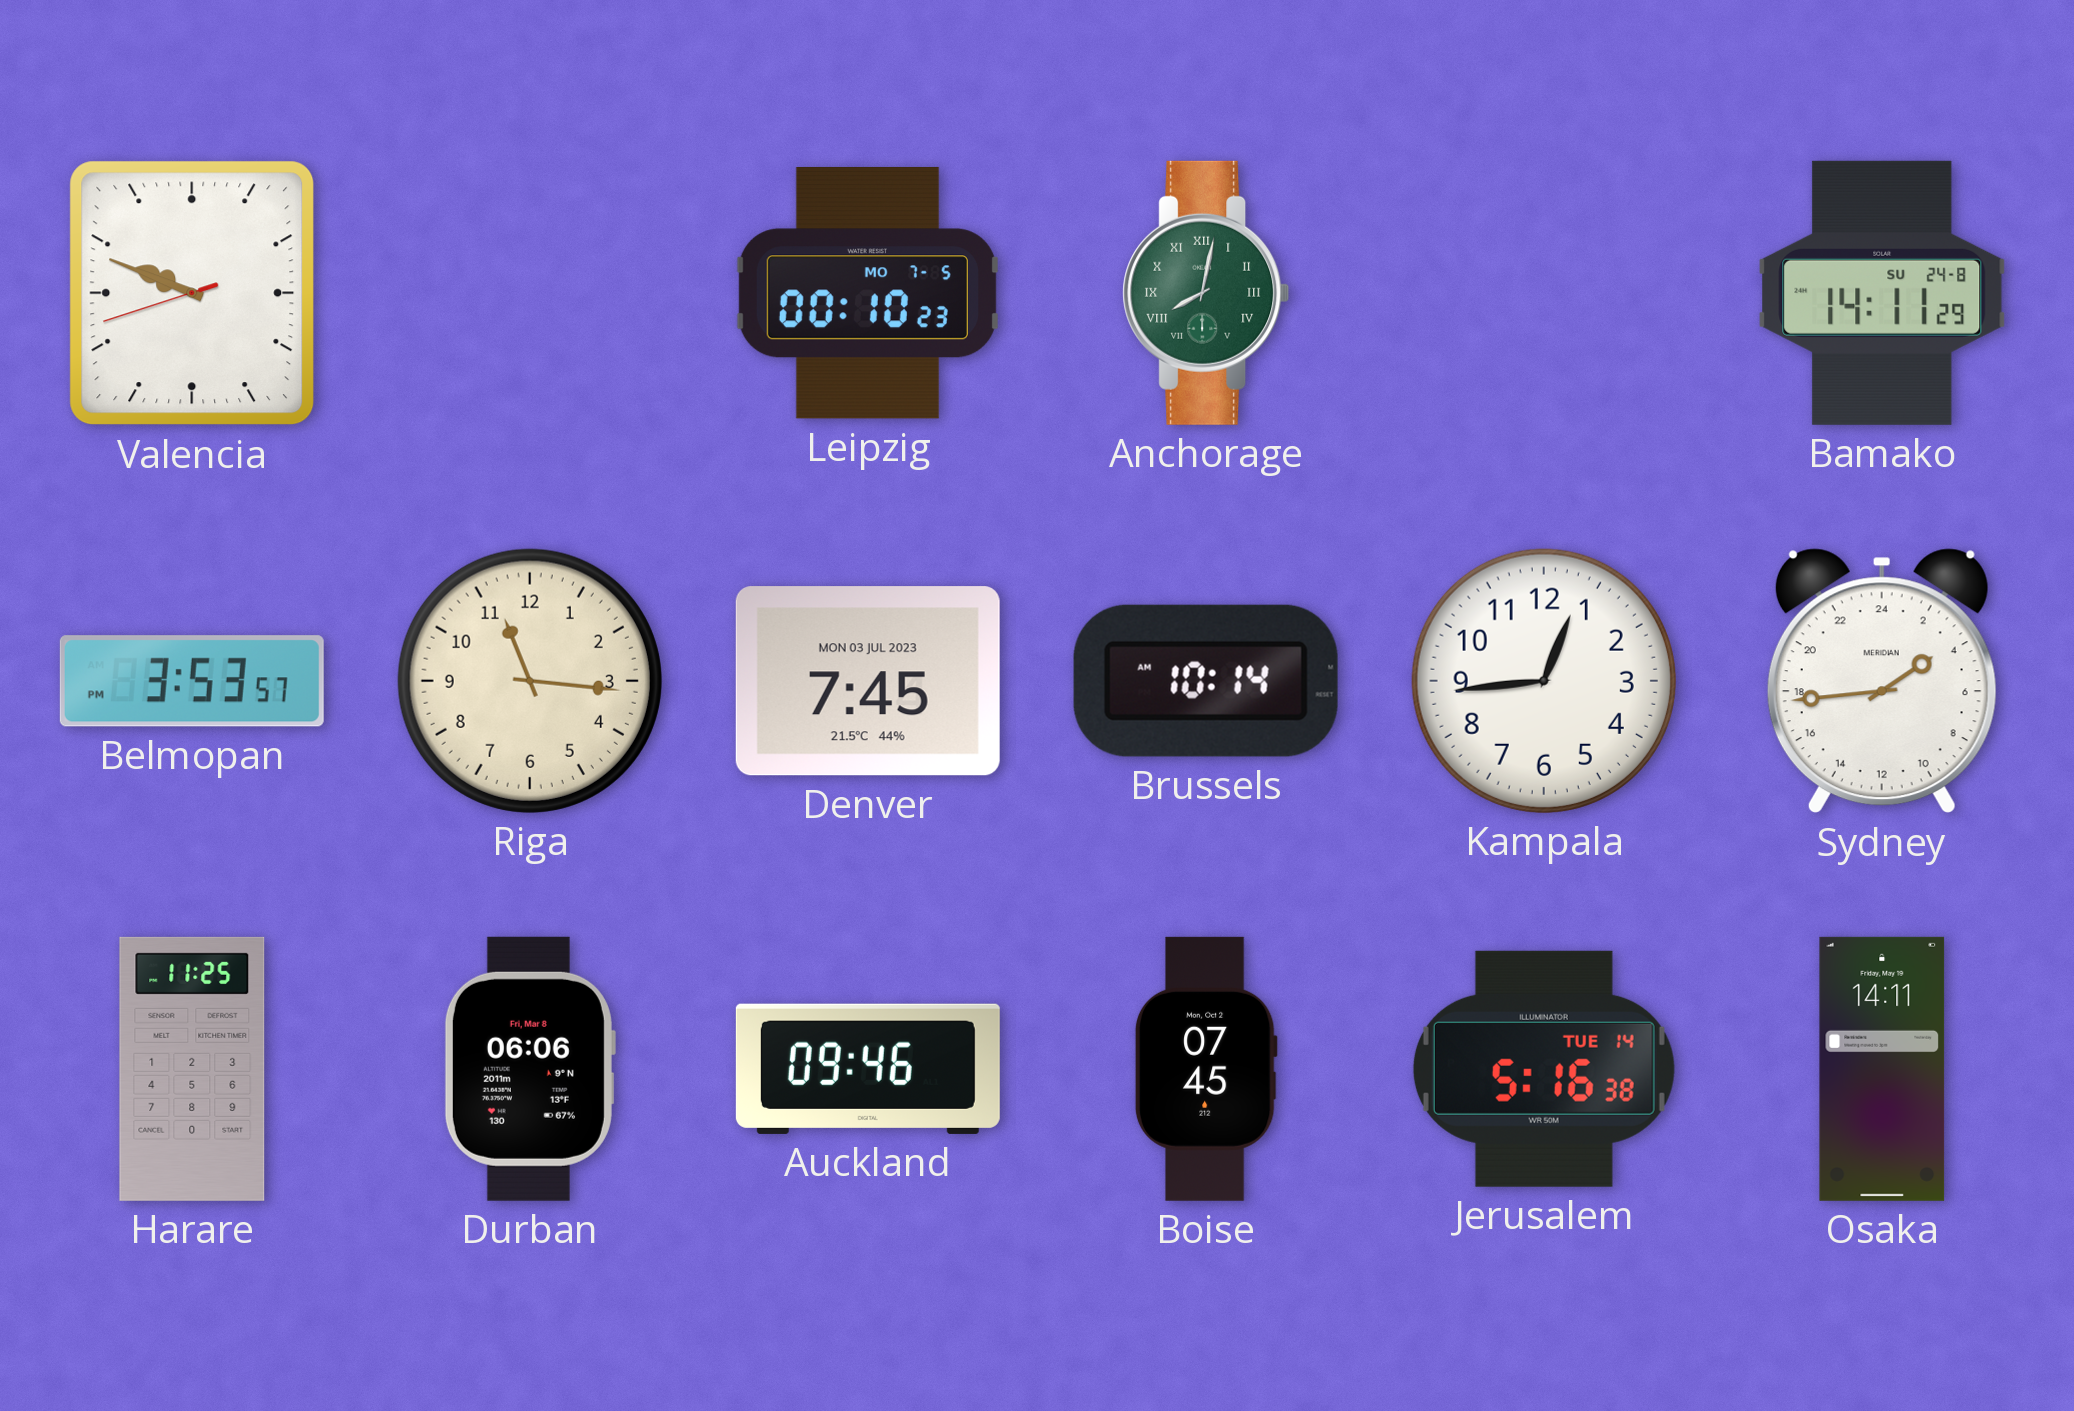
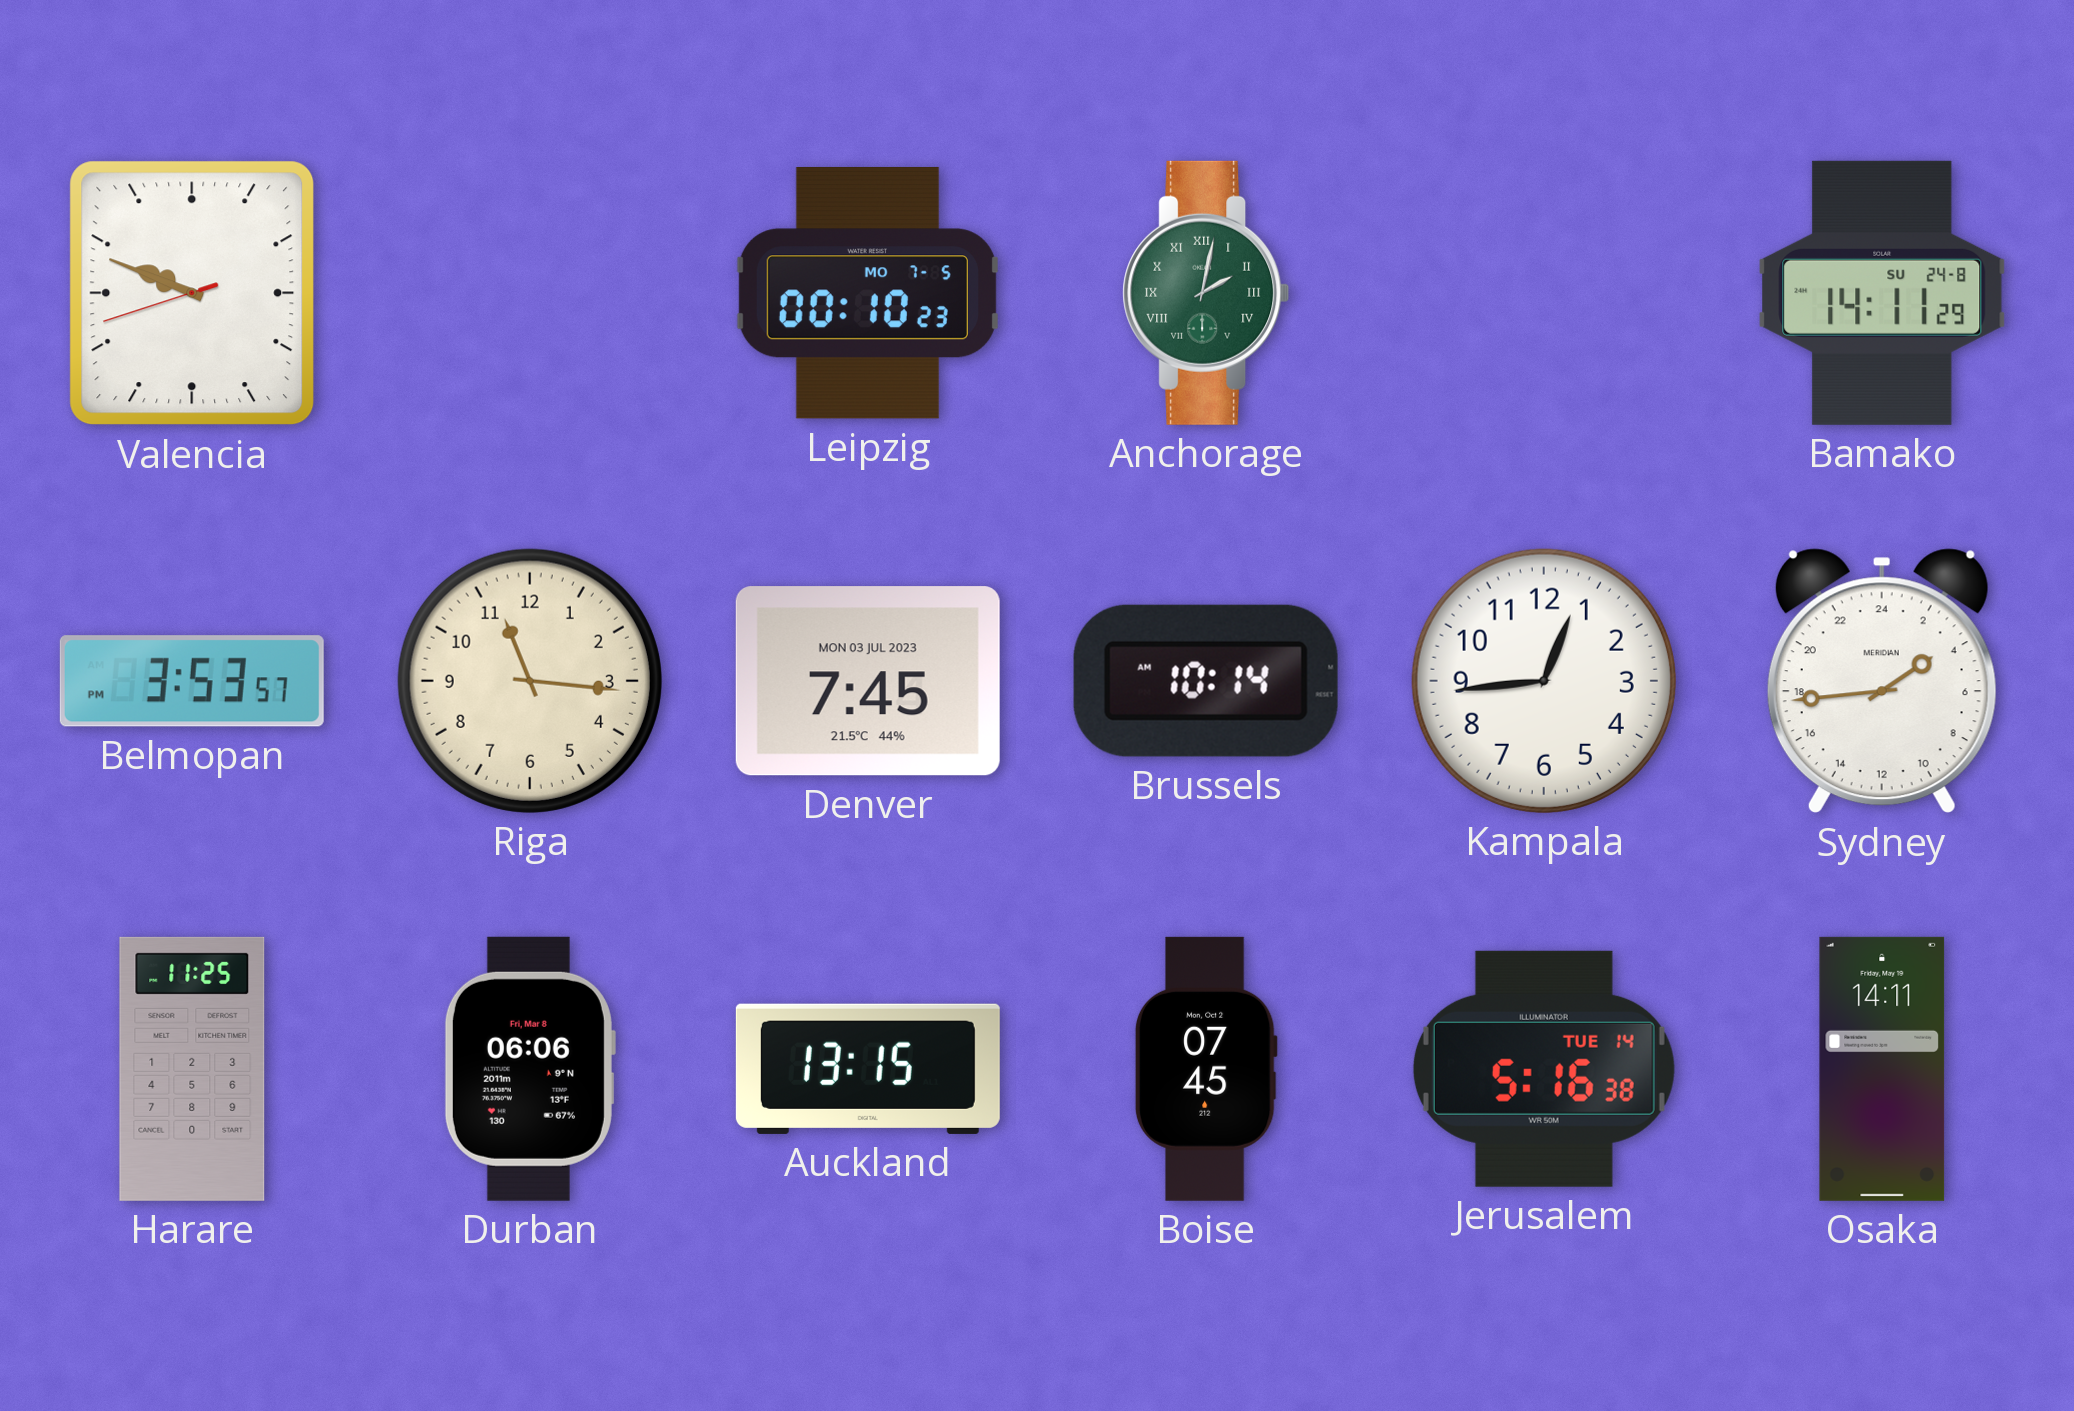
Anchorage: 8:02 -> 2:02 (1206, 293)
Auckland: 09:46 -> 13:15 (868, 1069)
